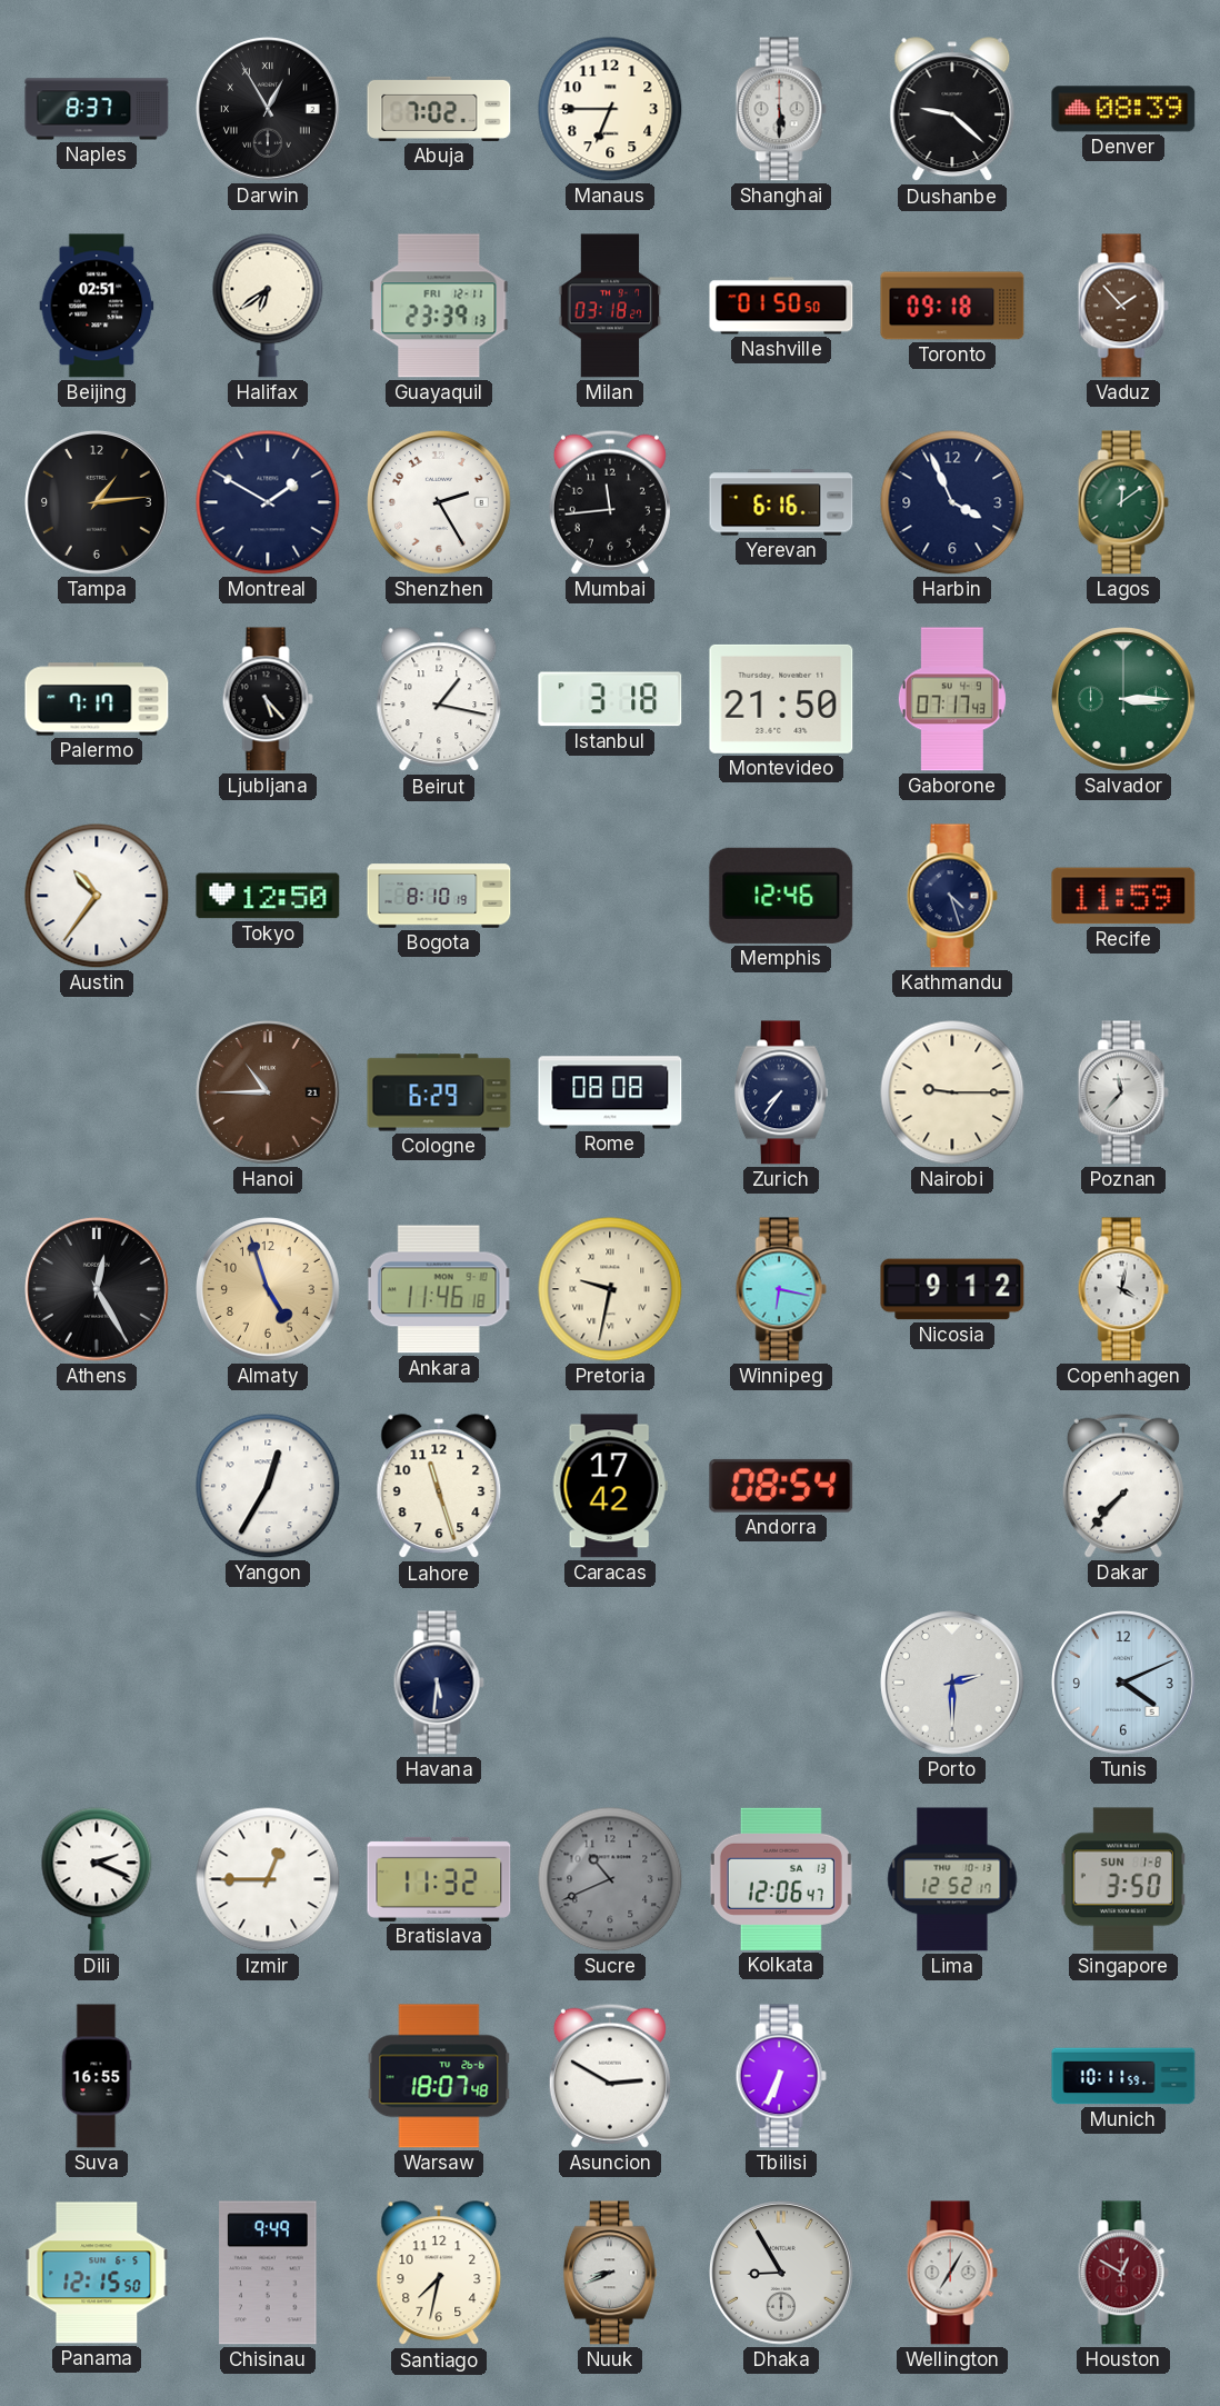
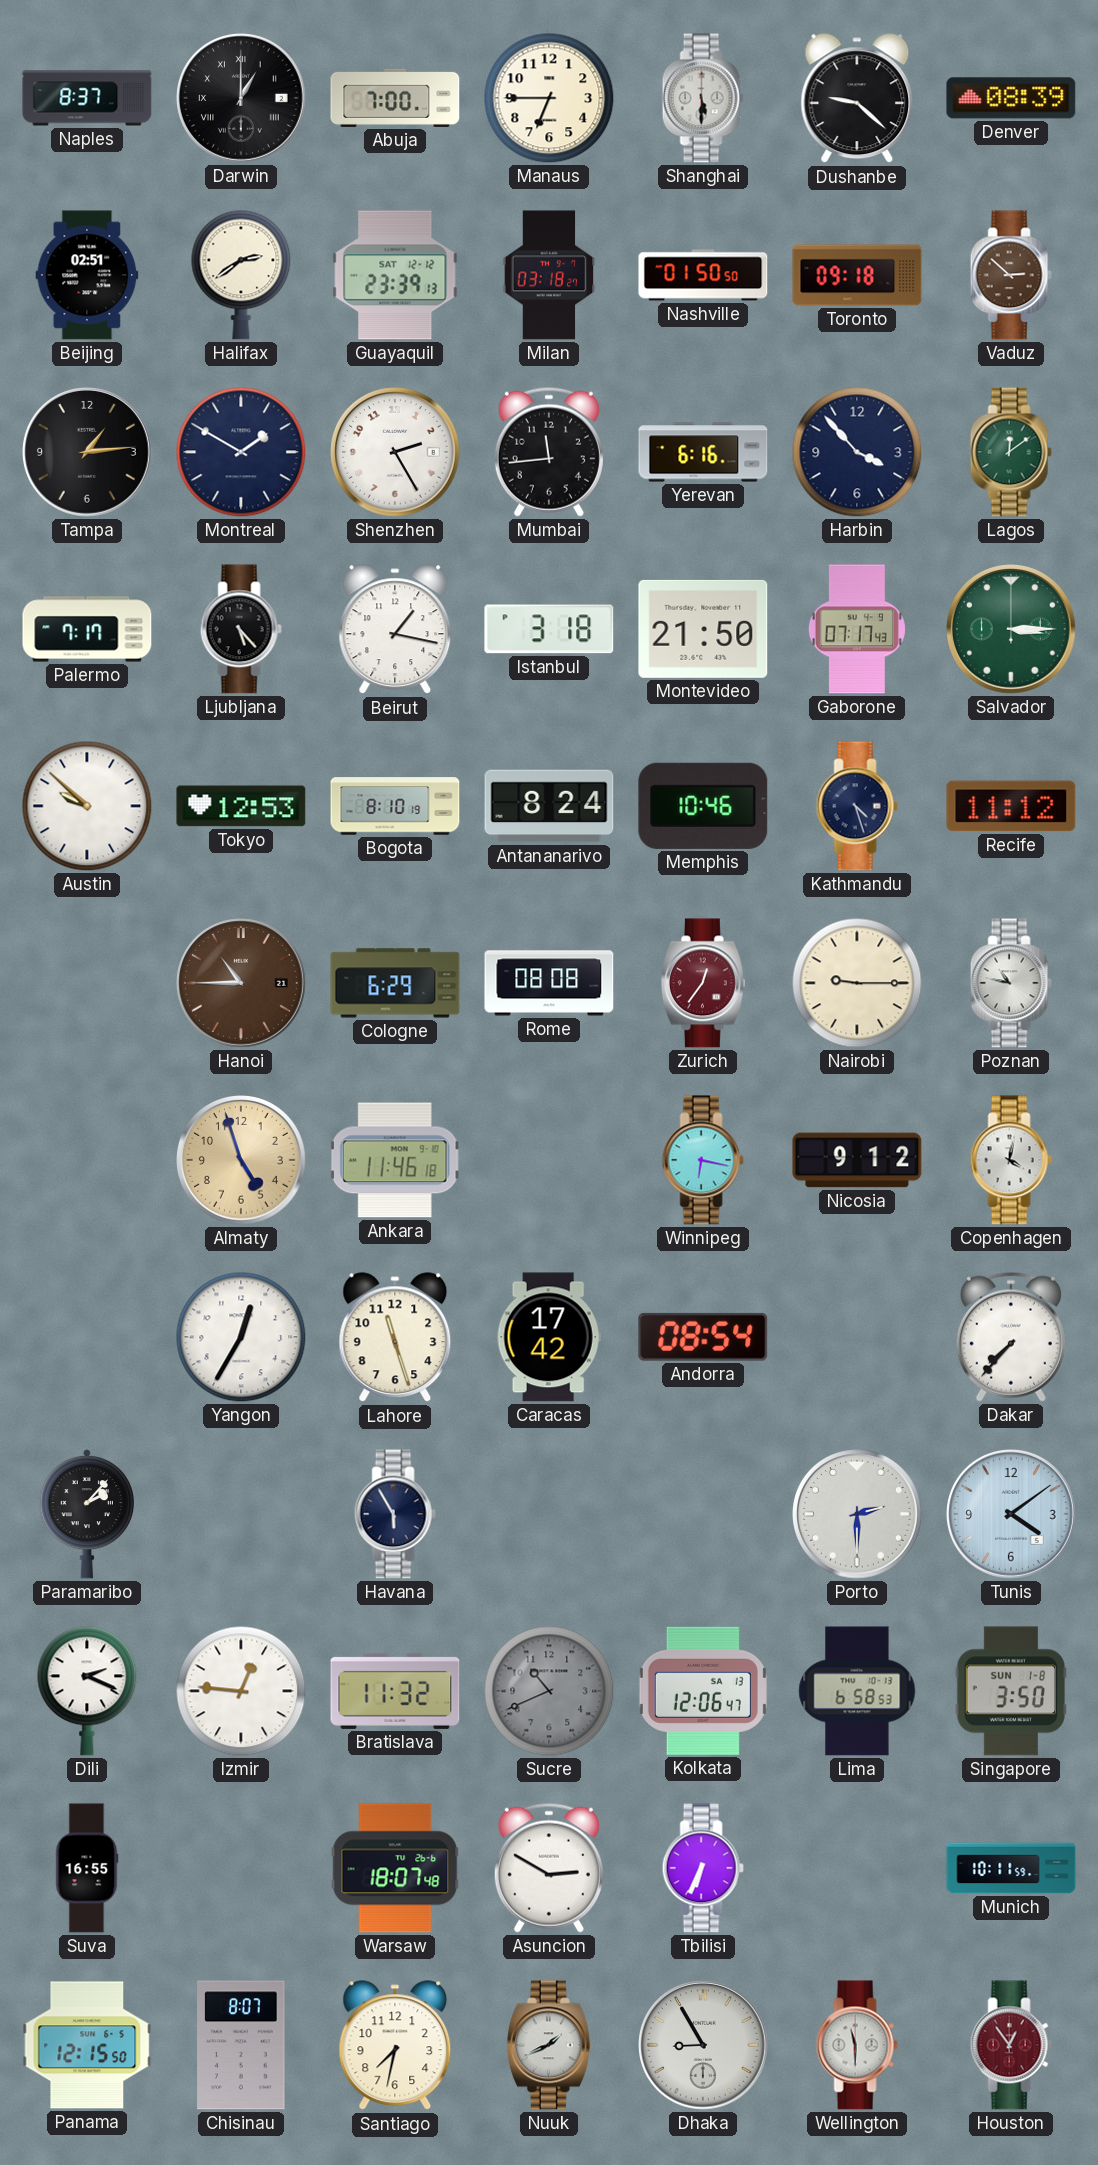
Darwin: 12:55 -> 1:00 (242, 99)
Abuja: 7:02 -> 7:00 (395, 98)
Halifax: 6:39 -> 2:39 (241, 275)
Guayaquil date: FRI 12-11 -> SAT 12-12 (395, 275)
Vaduz: 1:53 -> 2:52 (1011, 275)
Harbin: 3:56 -> 3:53 (857, 452)
Austin: 10:36 -> 9:52 (87, 806)
Tokyo: 12:50 -> 12:53 (241, 806)
Antananarivo: none -> 8:24 (549, 806)
Memphis: 12:46 -> 10:46 (703, 806)
Recife: 11:59 -> 11:12 (1011, 806)
Zurich: 7:36 -> 12:36 (703, 983)
Zurich dial: navy -> burgundy (703, 983)
Poznan: 11:37 -> 10:47 (1011, 983)
Athens: 12:25 -> none (98, 1290)
Pretoria: 9:32 -> none (610, 1289)
Paramaribo: none -> 2:07 (86, 1514)
Havana: 5:31 -> 5:55 (395, 1514)
Tunis: 4:11 -> 4:09 (1012, 1515)
Izmir: 12:45 -> 12:46 (241, 1691)
Lima: 12:52 -> 6:58 (857, 1691)
Chisinau: 9:49 -> 8:07 (241, 2045)
Nuuk: 8:41 -> 1:41 (549, 2045)
Wellington: 7:05 -> 11:30 (857, 2045)
Houston: 12:50 -> 12:54 (1011, 2045)
